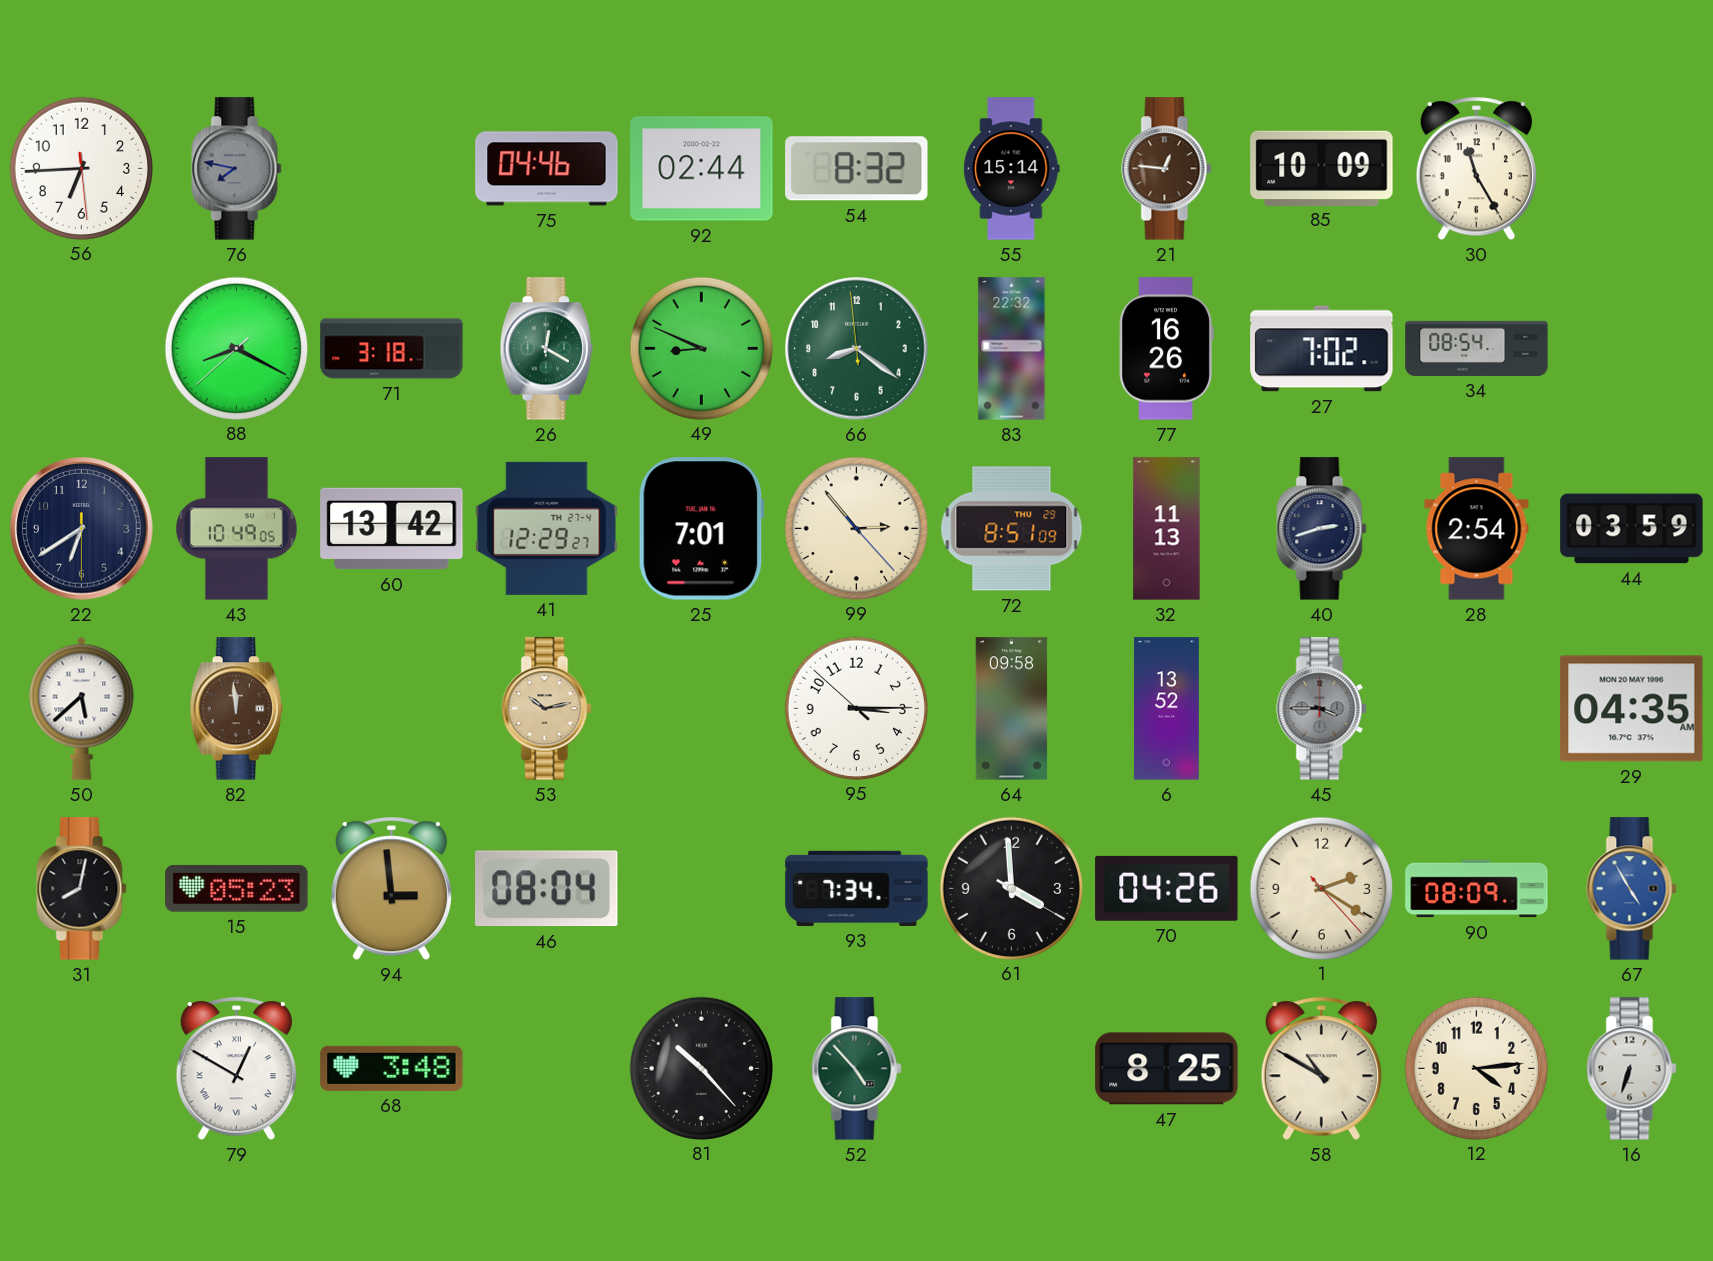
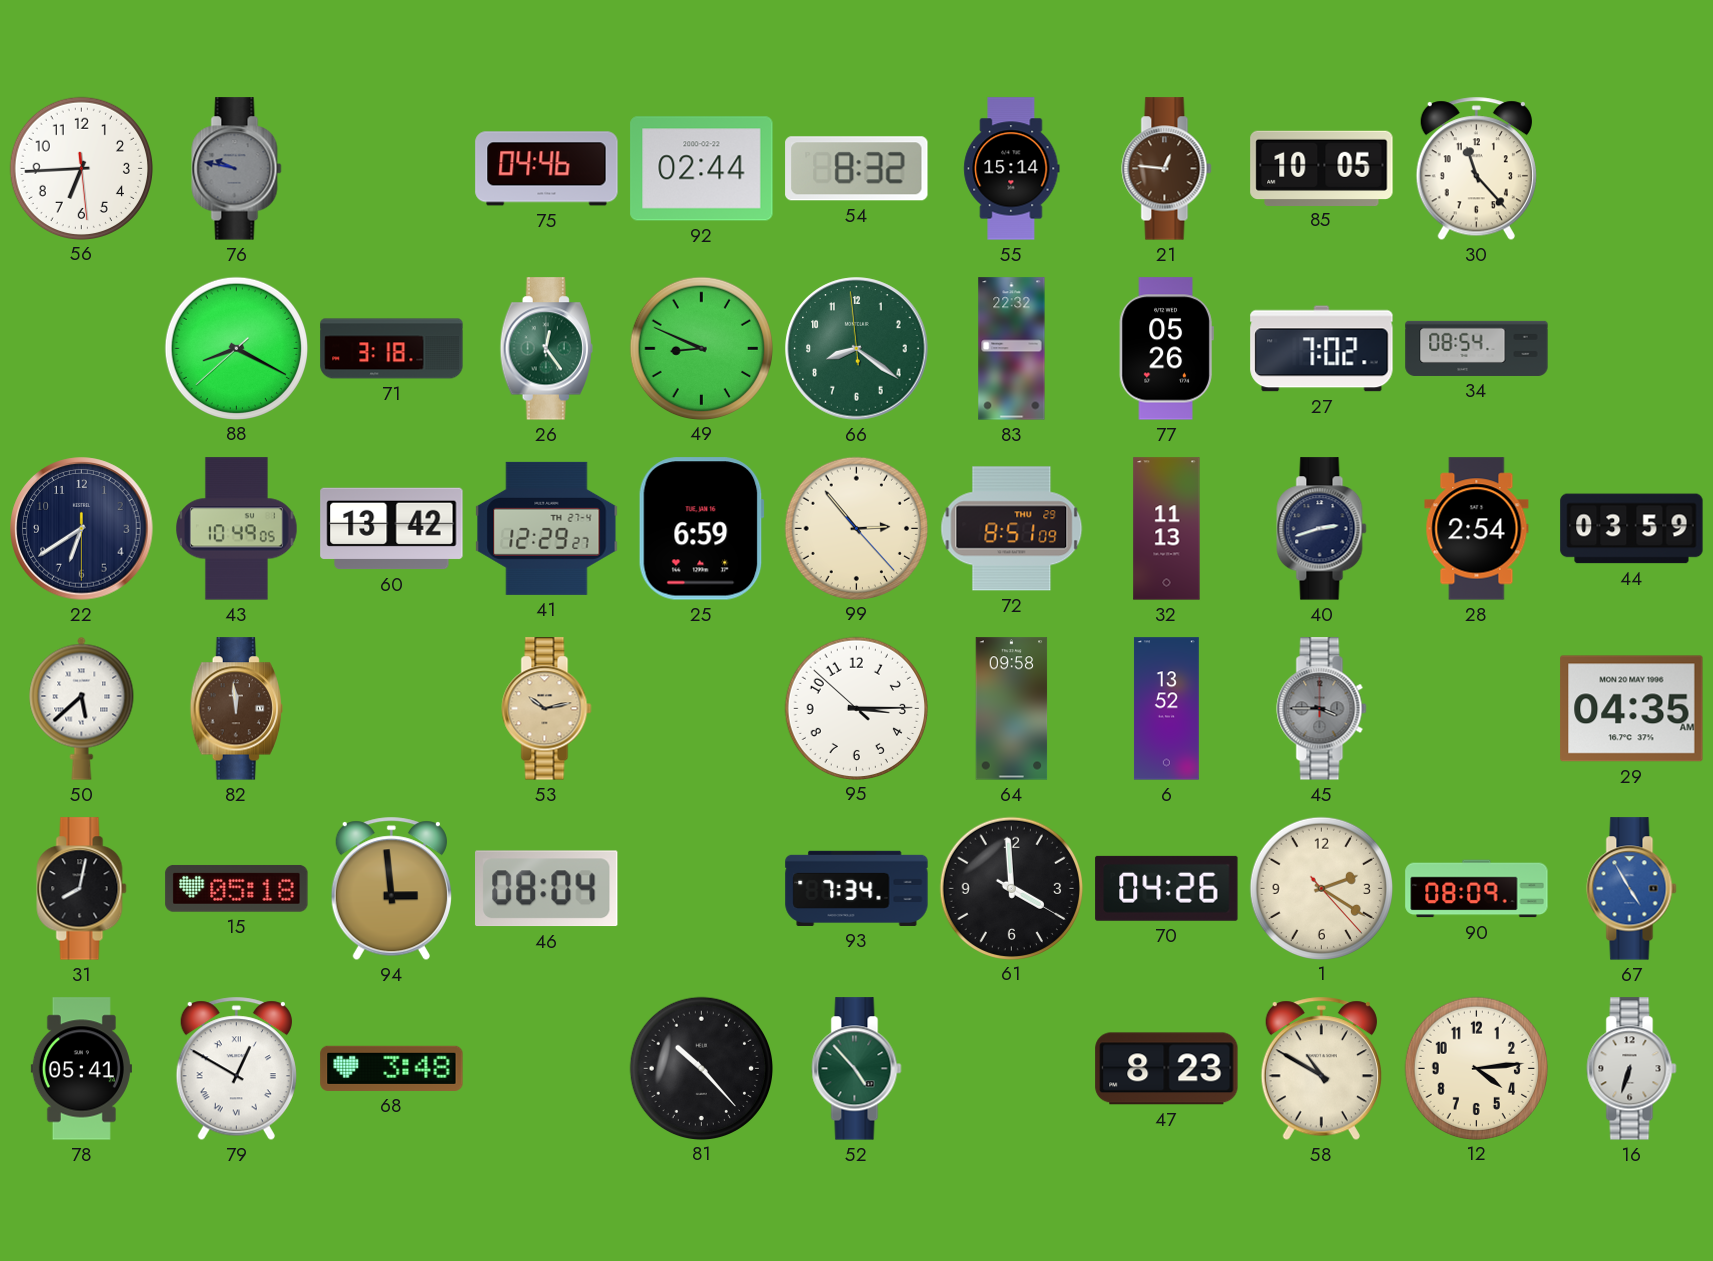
76: 7:47 -> 9:47 (237, 169)
85: 10:09 -> 10:05 (1322, 168)
30: 11:25 -> 11:23 (1476, 169)
26: 12:20 -> 12:24 (546, 349)
77: 16:26 -> 05:26 (1166, 349)
25: 7:01 -> 6:59 (701, 529)
15: 05:23 -> 05:18 (237, 888)
78: none -> 05:41 (81, 1069)
47: 8:25 -> 8:23 (1167, 1069)
